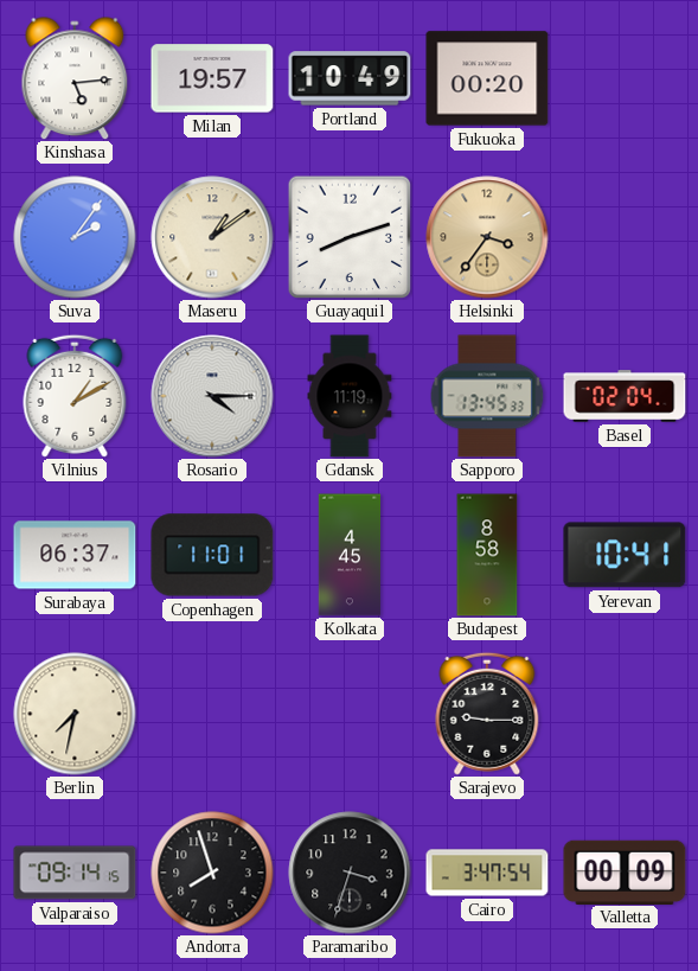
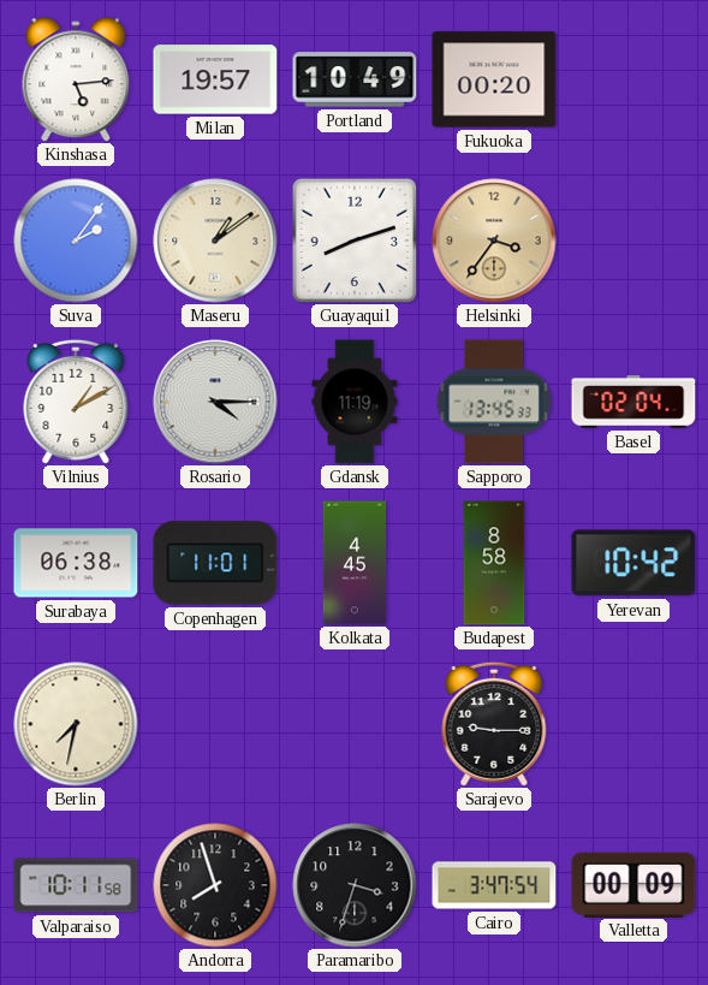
Surabaya: 06:37 -> 06:38 (76, 563)
Yerevan: 10:41 -> 10:42 (633, 563)
Valparaiso: 09:14 -> 10:11 (76, 885)
